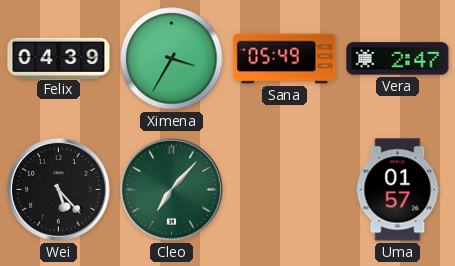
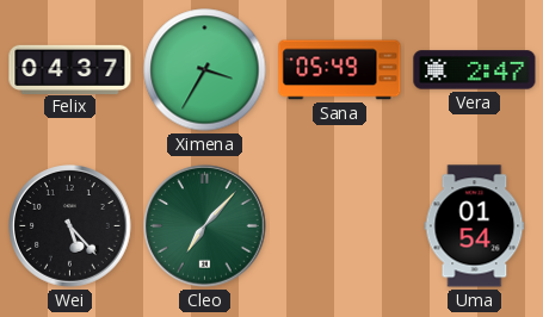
Felix: 04:39 -> 04:37 (70, 69)
Uma: 01:57 -> 01:54 (475, 226)
